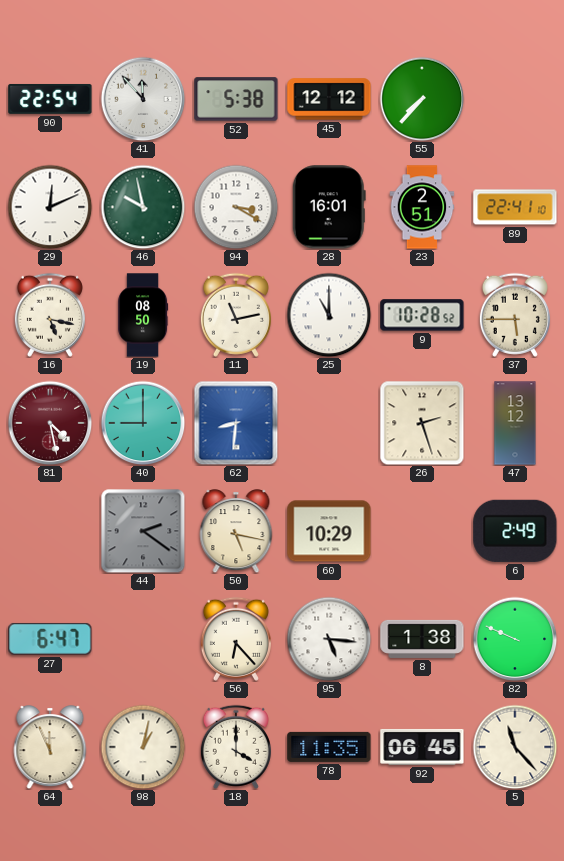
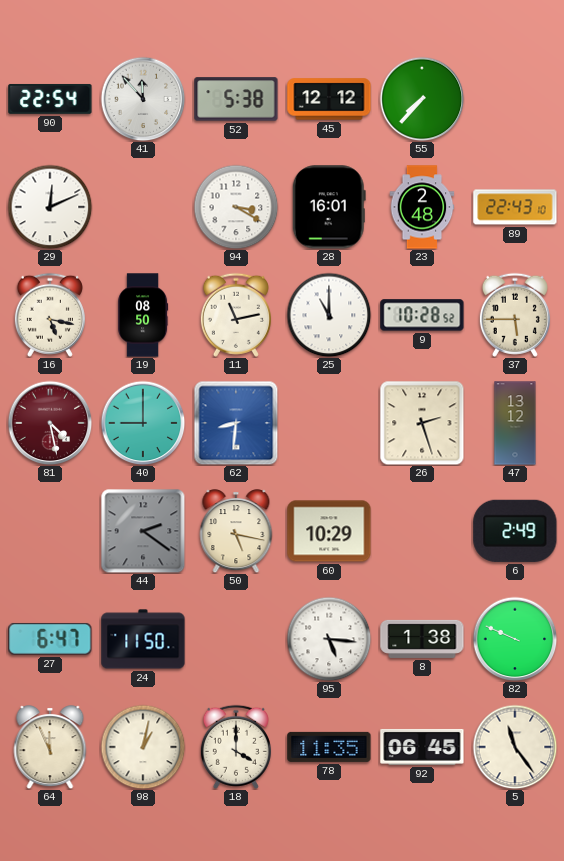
46: 9:58 -> none (143, 207)
23: 2:51 -> 2:48 (422, 207)
89: 22:41 -> 22:43 (515, 207)
24: none -> 11:50 (143, 639)
56: 6:23 -> none (236, 639)
5: 11:23 -> 11:24 (515, 747)
